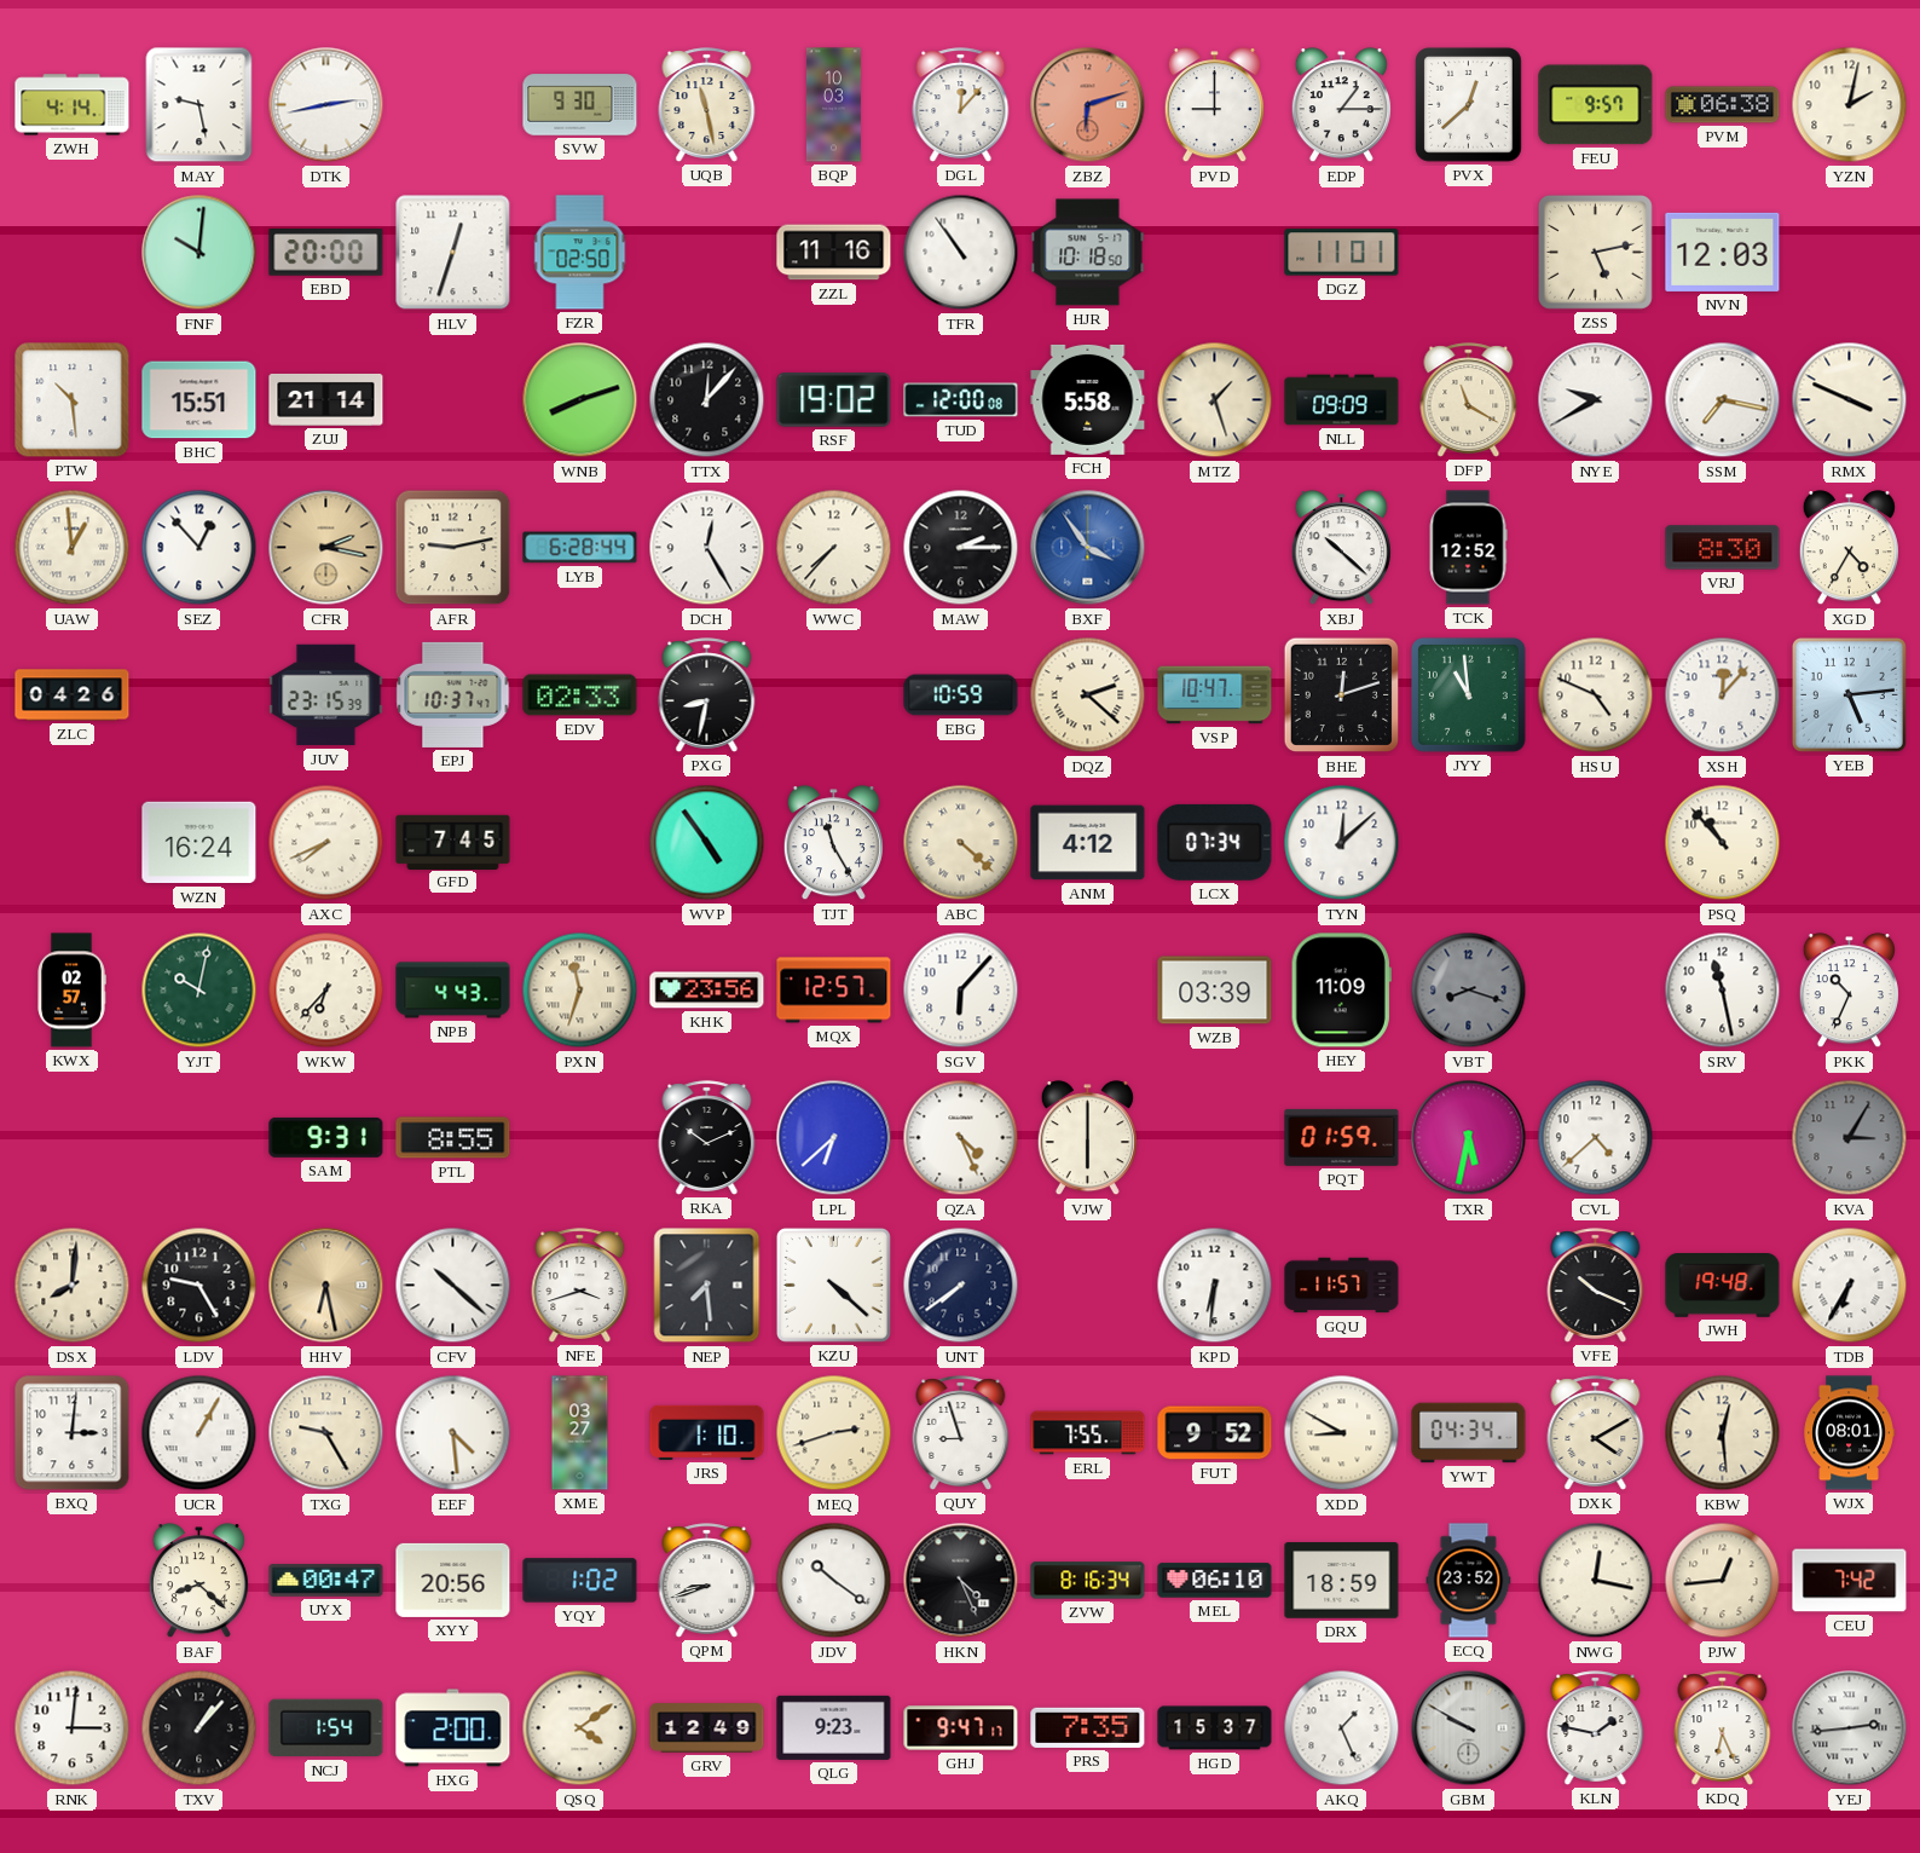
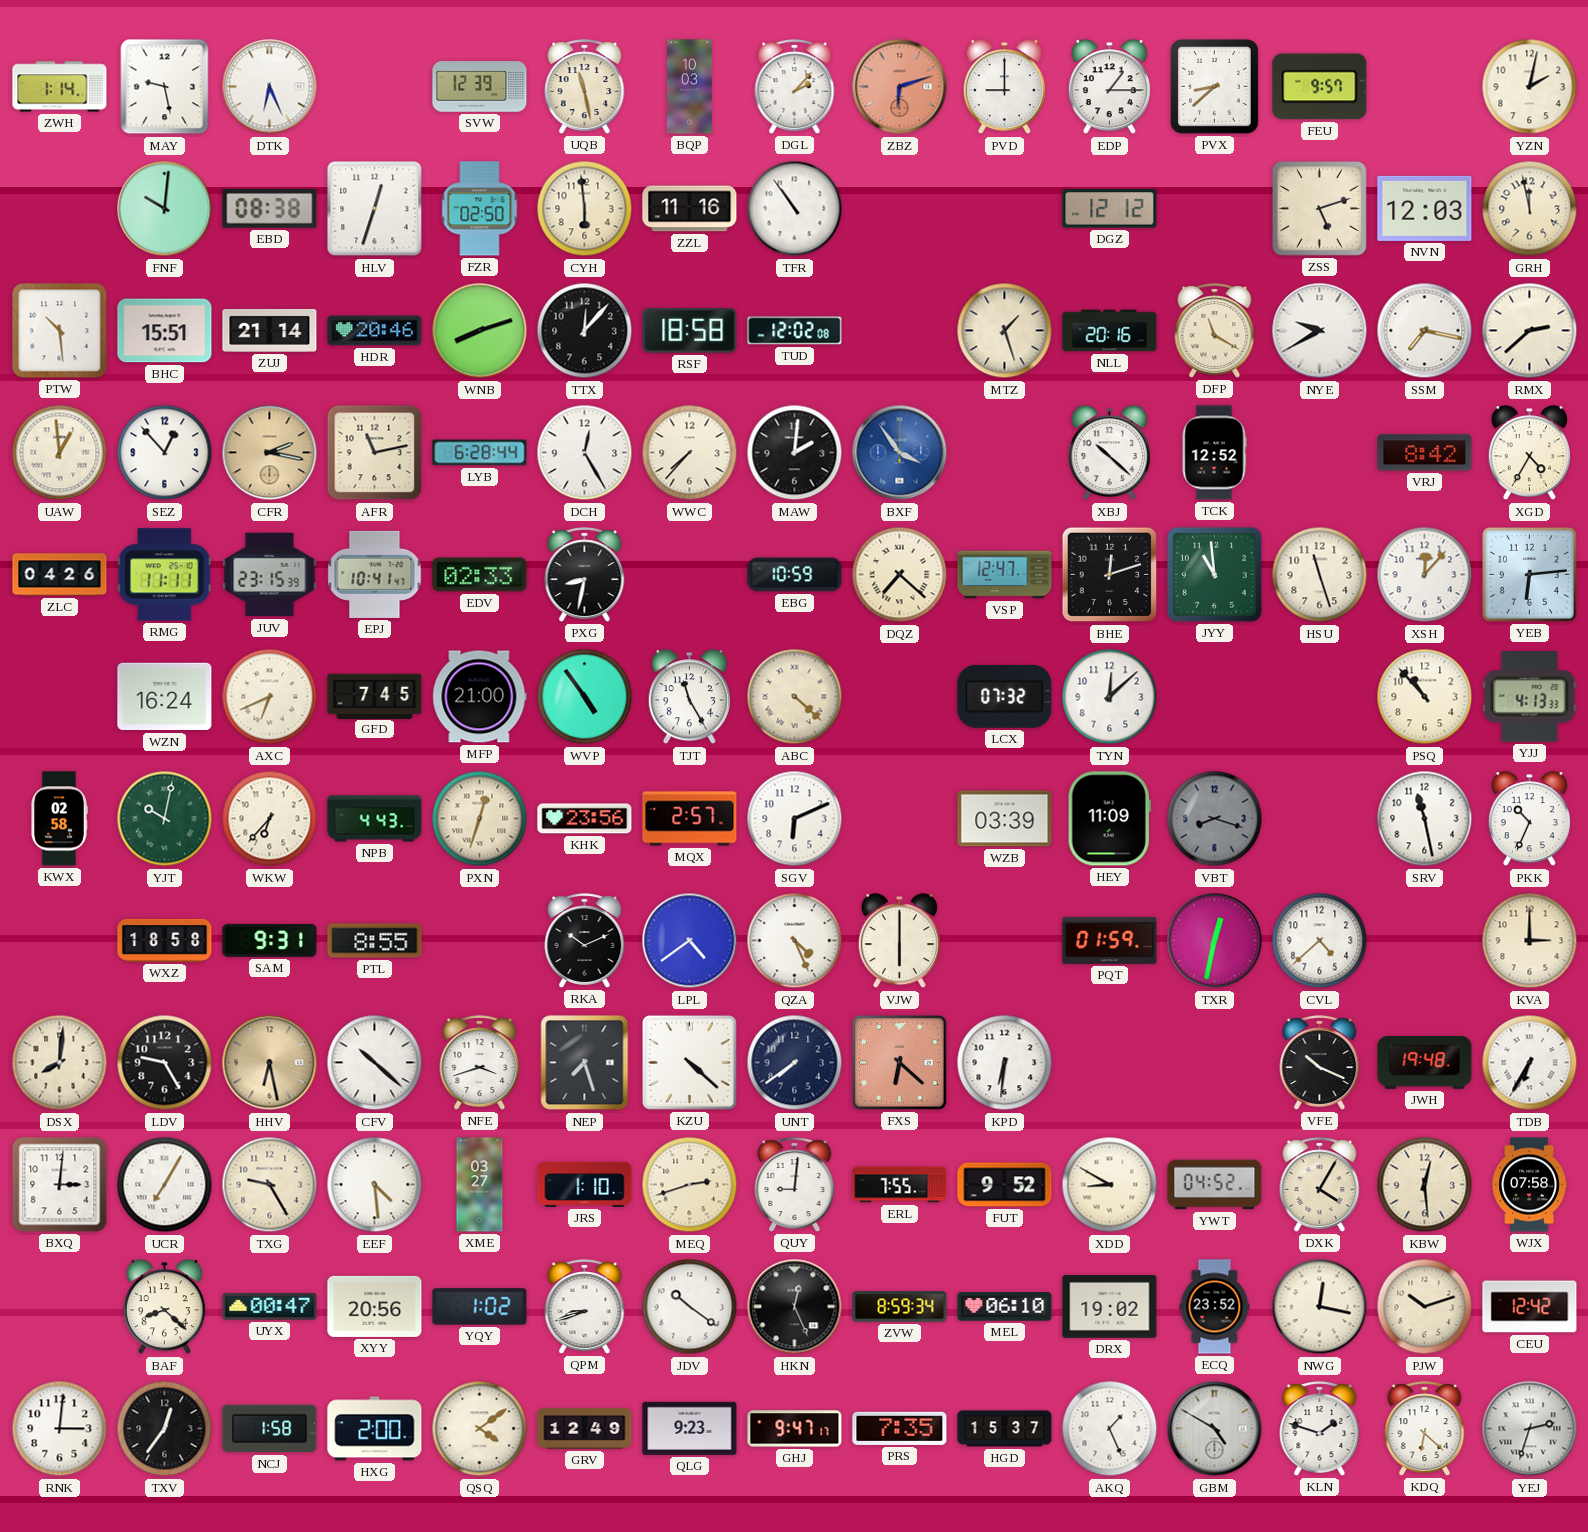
ZWH: 4:14 -> 1:14 (60, 87)
DTK: 2:43 -> 6:26 (270, 87)
SVW: 9:30 -> 12:39 (480, 87)
DGL: 12:07 -> 2:07 (795, 87)
PVX: 12:38 -> 8:38 (1215, 87)
PVM: 06:38 -> none (1723, 105)
EBD: 20:00 -> 08:38 (270, 209)
CYH: none -> 5:59 (585, 209)
HJR: 10:18 -> none (1088, 253)
DGZ: 11:01 -> 12:12 (1110, 209)
ZSS: 5:13 -> 5:12 (1319, 208)
GRH: none -> 11:58 (1530, 209)
HDR: none -> 20:46 (375, 331)
RSF: 19:02 -> 18:58 (690, 330)
TUD: 12:00 -> 12:02 (795, 331)
FCH: 5:58 -> none (1088, 399)
NLL: 09:09 -> 20:16 (1110, 331)
RMX: 3:49 -> 2:38 (1530, 331)
AFR: 9:13 -> 11:13 (375, 453)
MAW: 2:15 -> 2:01 (795, 453)
VRJ: 8:30 -> 8:42 (1425, 453)
RMG: none -> 11:11 (164, 575)
EPJ: 10:37 -> 10:41 (375, 574)
DQZ: 2:22 -> 7:22 (900, 575)
VSP: 10:47 -> 12:47 (1005, 575)
HSU: 4:49 -> 11:27 (1320, 575)
YEB: 5:14 -> 6:14 (1529, 574)
AXC: 7:41 -> 6:41 (270, 697)
MFP: none -> 21:00 (480, 697)
ANM: 4:12 -> none (1088, 843)
LCX: 07:34 -> 07:32 (1005, 696)
YJJ: none -> 4:13 (1530, 697)
KWX: 02:57 -> 02:58 (59, 819)
PXN: 11:33 -> 12:33 (480, 819)
MQX: 12:57 -> 2:57 (690, 819)
SGV: 6:07 -> 6:11 (795, 819)
WXZ: none -> 18:58 (165, 940)
LPL: 6:38 -> 4:39 (690, 941)
TXR: 5:32 -> 12:32 (1215, 941)
KVA: 3:05 -> 3:00 (1530, 941)
KVA dial: grey -> cream (1530, 941)
NEP: 7:29 -> 7:27 (585, 1063)
FXS: none -> 6:22 (899, 1062)
GQU: 11:57 -> none (1342, 1286)
UCR: 1:05 -> 7:05 (165, 1185)
QUY: 8:57 -> 9:01 (795, 1185)
YWT: 04:34 -> 04:52 (1215, 1185)
DXK: 4:10 -> 4:05 (1320, 1185)
WJX: 08:01 -> 07:58 (1529, 1185)
HKN: 4:26 -> 12:26 (795, 1307)
ZVW: 8:16 -> 8:59 (900, 1307)
DRX: 18:59 -> 19:02 (1110, 1307)
PJW: 12:44 -> 10:12 (1425, 1307)
CEU: 7:42 -> 12:42 (1530, 1307)
TXV: 1:07 -> 12:36 (165, 1429)
NCJ: 1:54 -> 1:58 (270, 1429)
GBM: 9:50 -> 4:50 (1215, 1429)
KLN: 1:47 -> 1:48 (1320, 1429)
KDQ: 6:26 -> 6:22 (1425, 1429)
YEJ: 2:44 -> 2:33 (1530, 1429)
